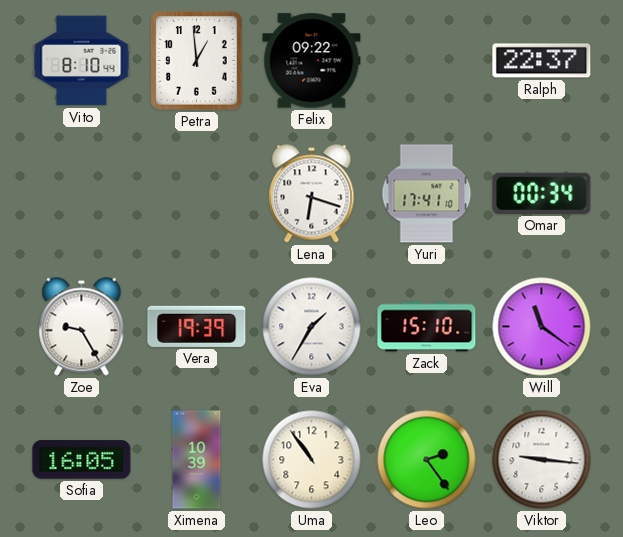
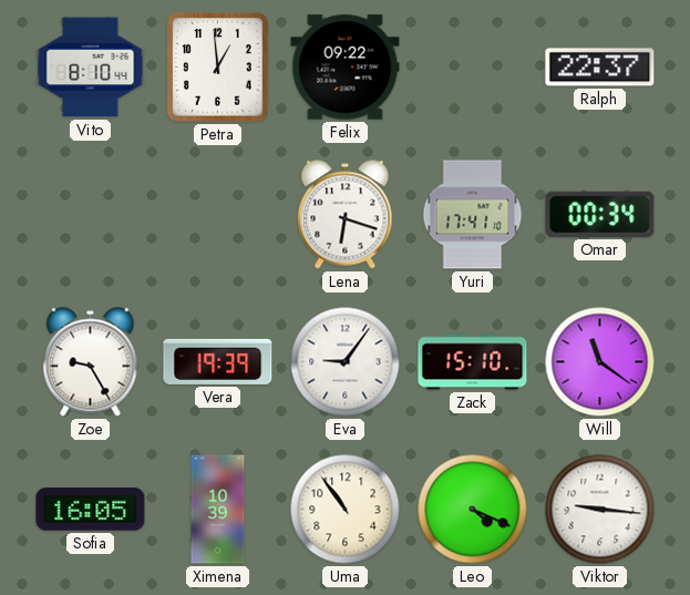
Eva: 1:35 -> 9:06 (346, 362)
Leo: 2:24 -> 4:19 (473, 510)
